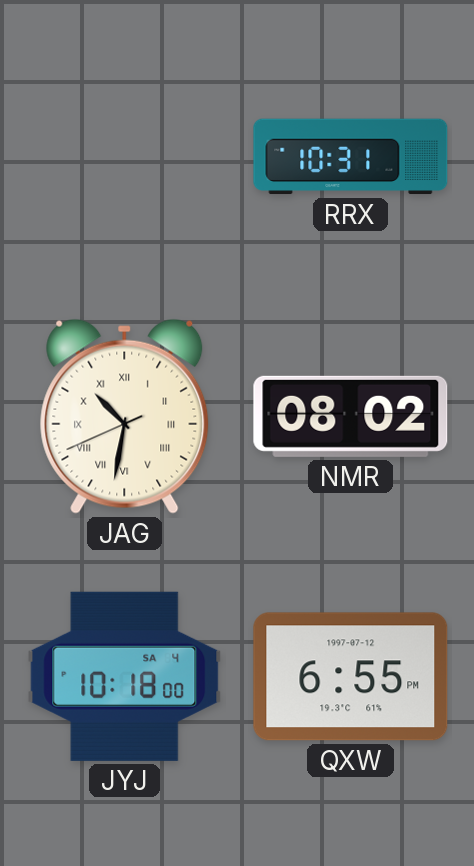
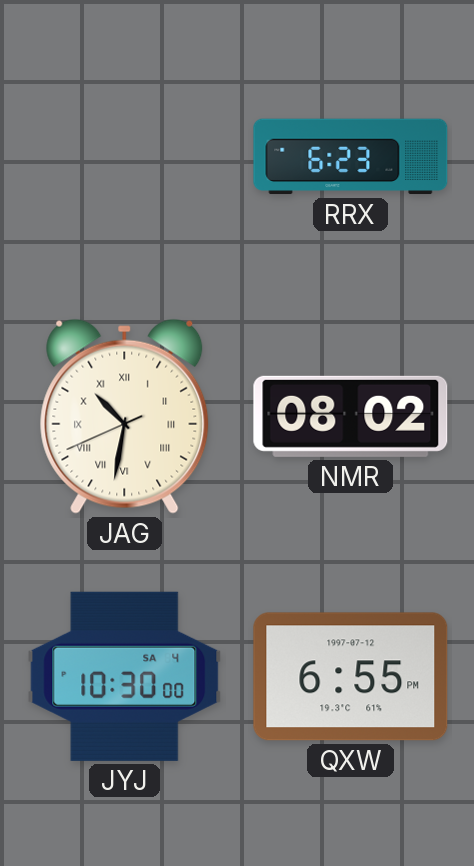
RRX: 10:31 -> 6:23 (351, 157)
JYJ: 10:18 -> 10:30 (125, 676)
